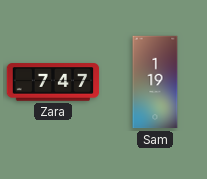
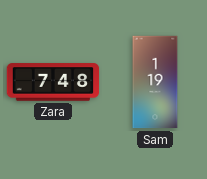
Zara: 7:47 -> 7:48 (53, 82)
